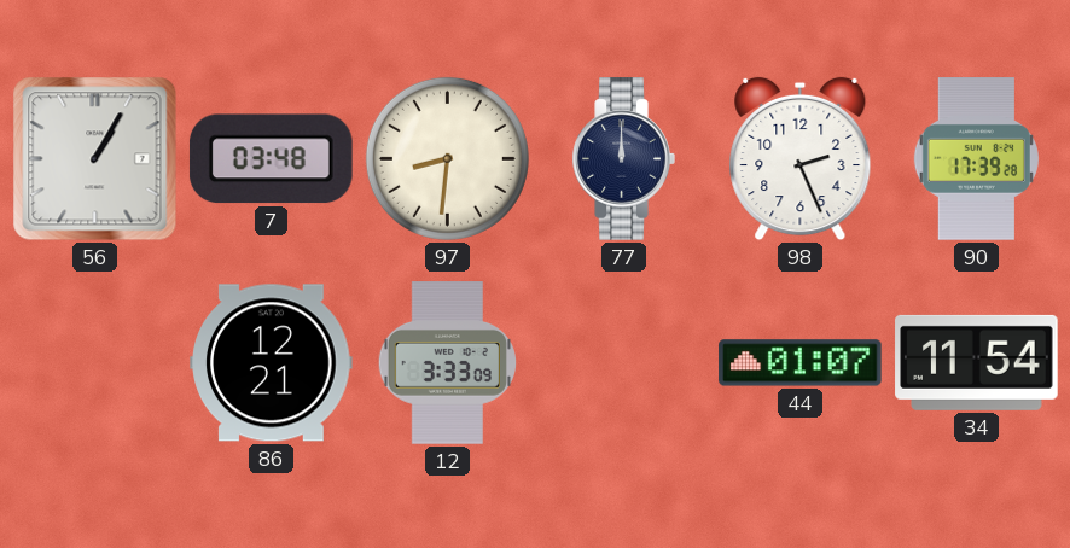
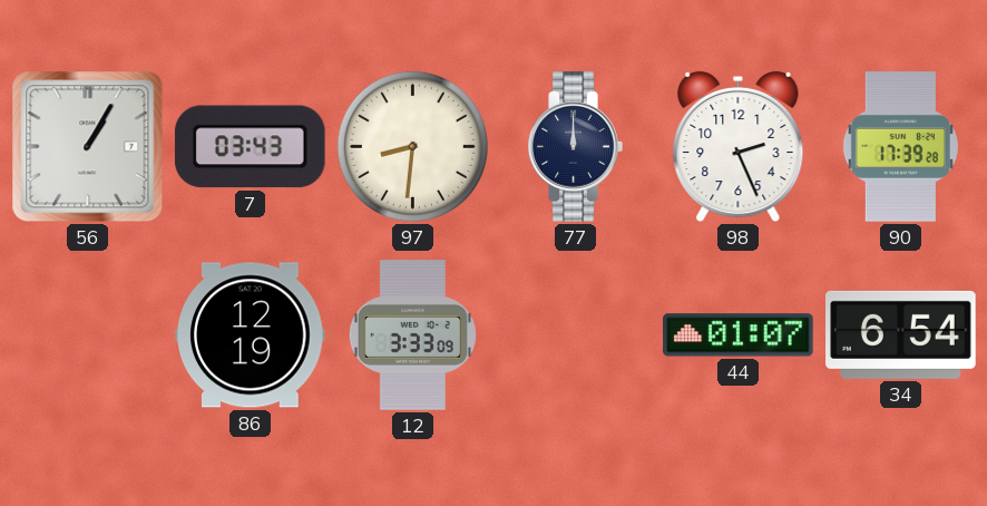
7: 03:48 -> 03:43 (250, 147)
86: 12:21 -> 12:19 (251, 335)
34: 11:54 -> 6:54 (901, 334)
